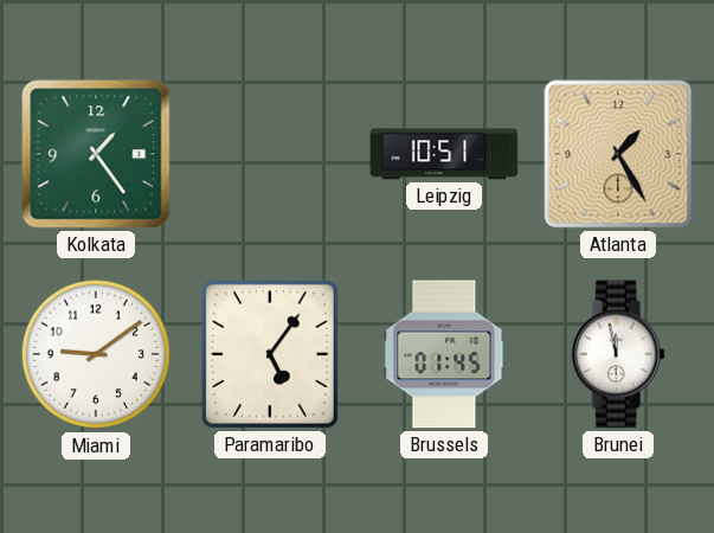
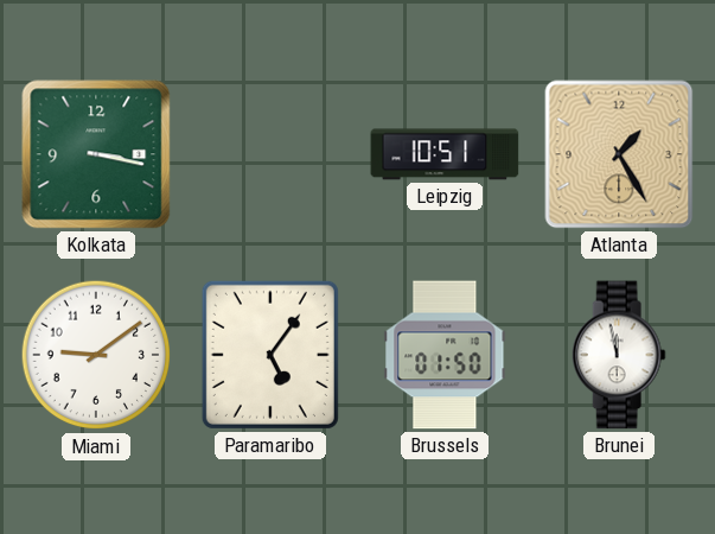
Kolkata: 1:24 -> 3:17 (96, 154)
Brussels: 01:45 -> 01:50 (445, 355)
